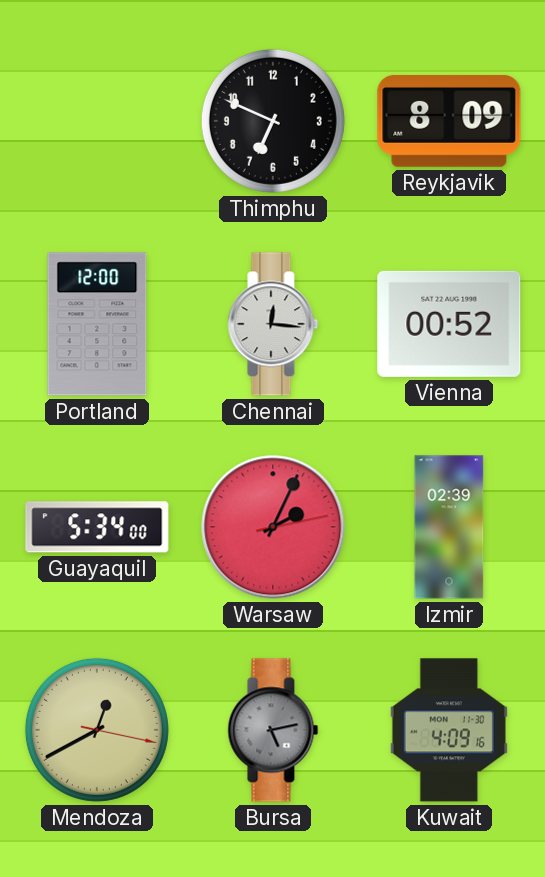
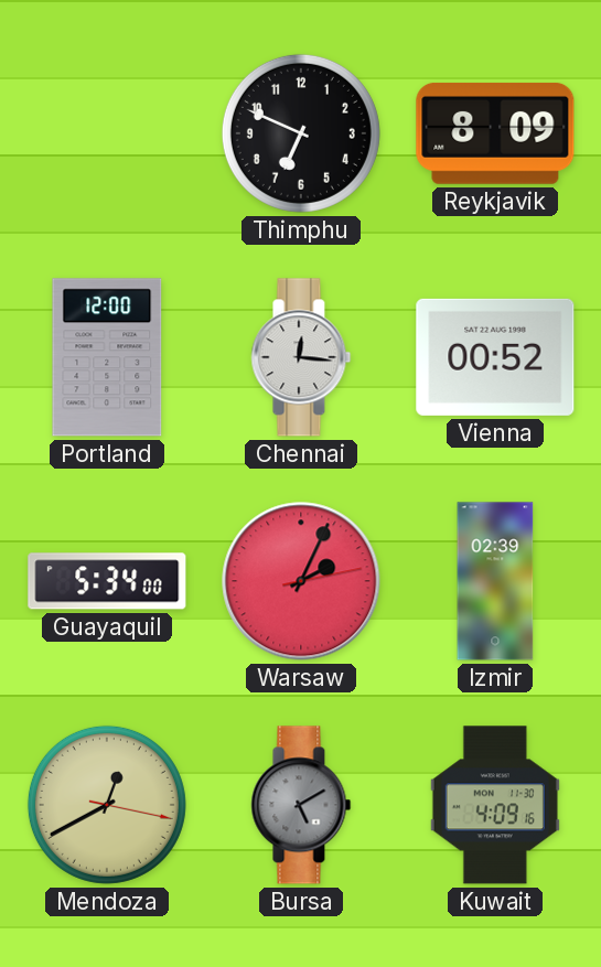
Bursa: 5:13 -> 5:10 (301, 805)
